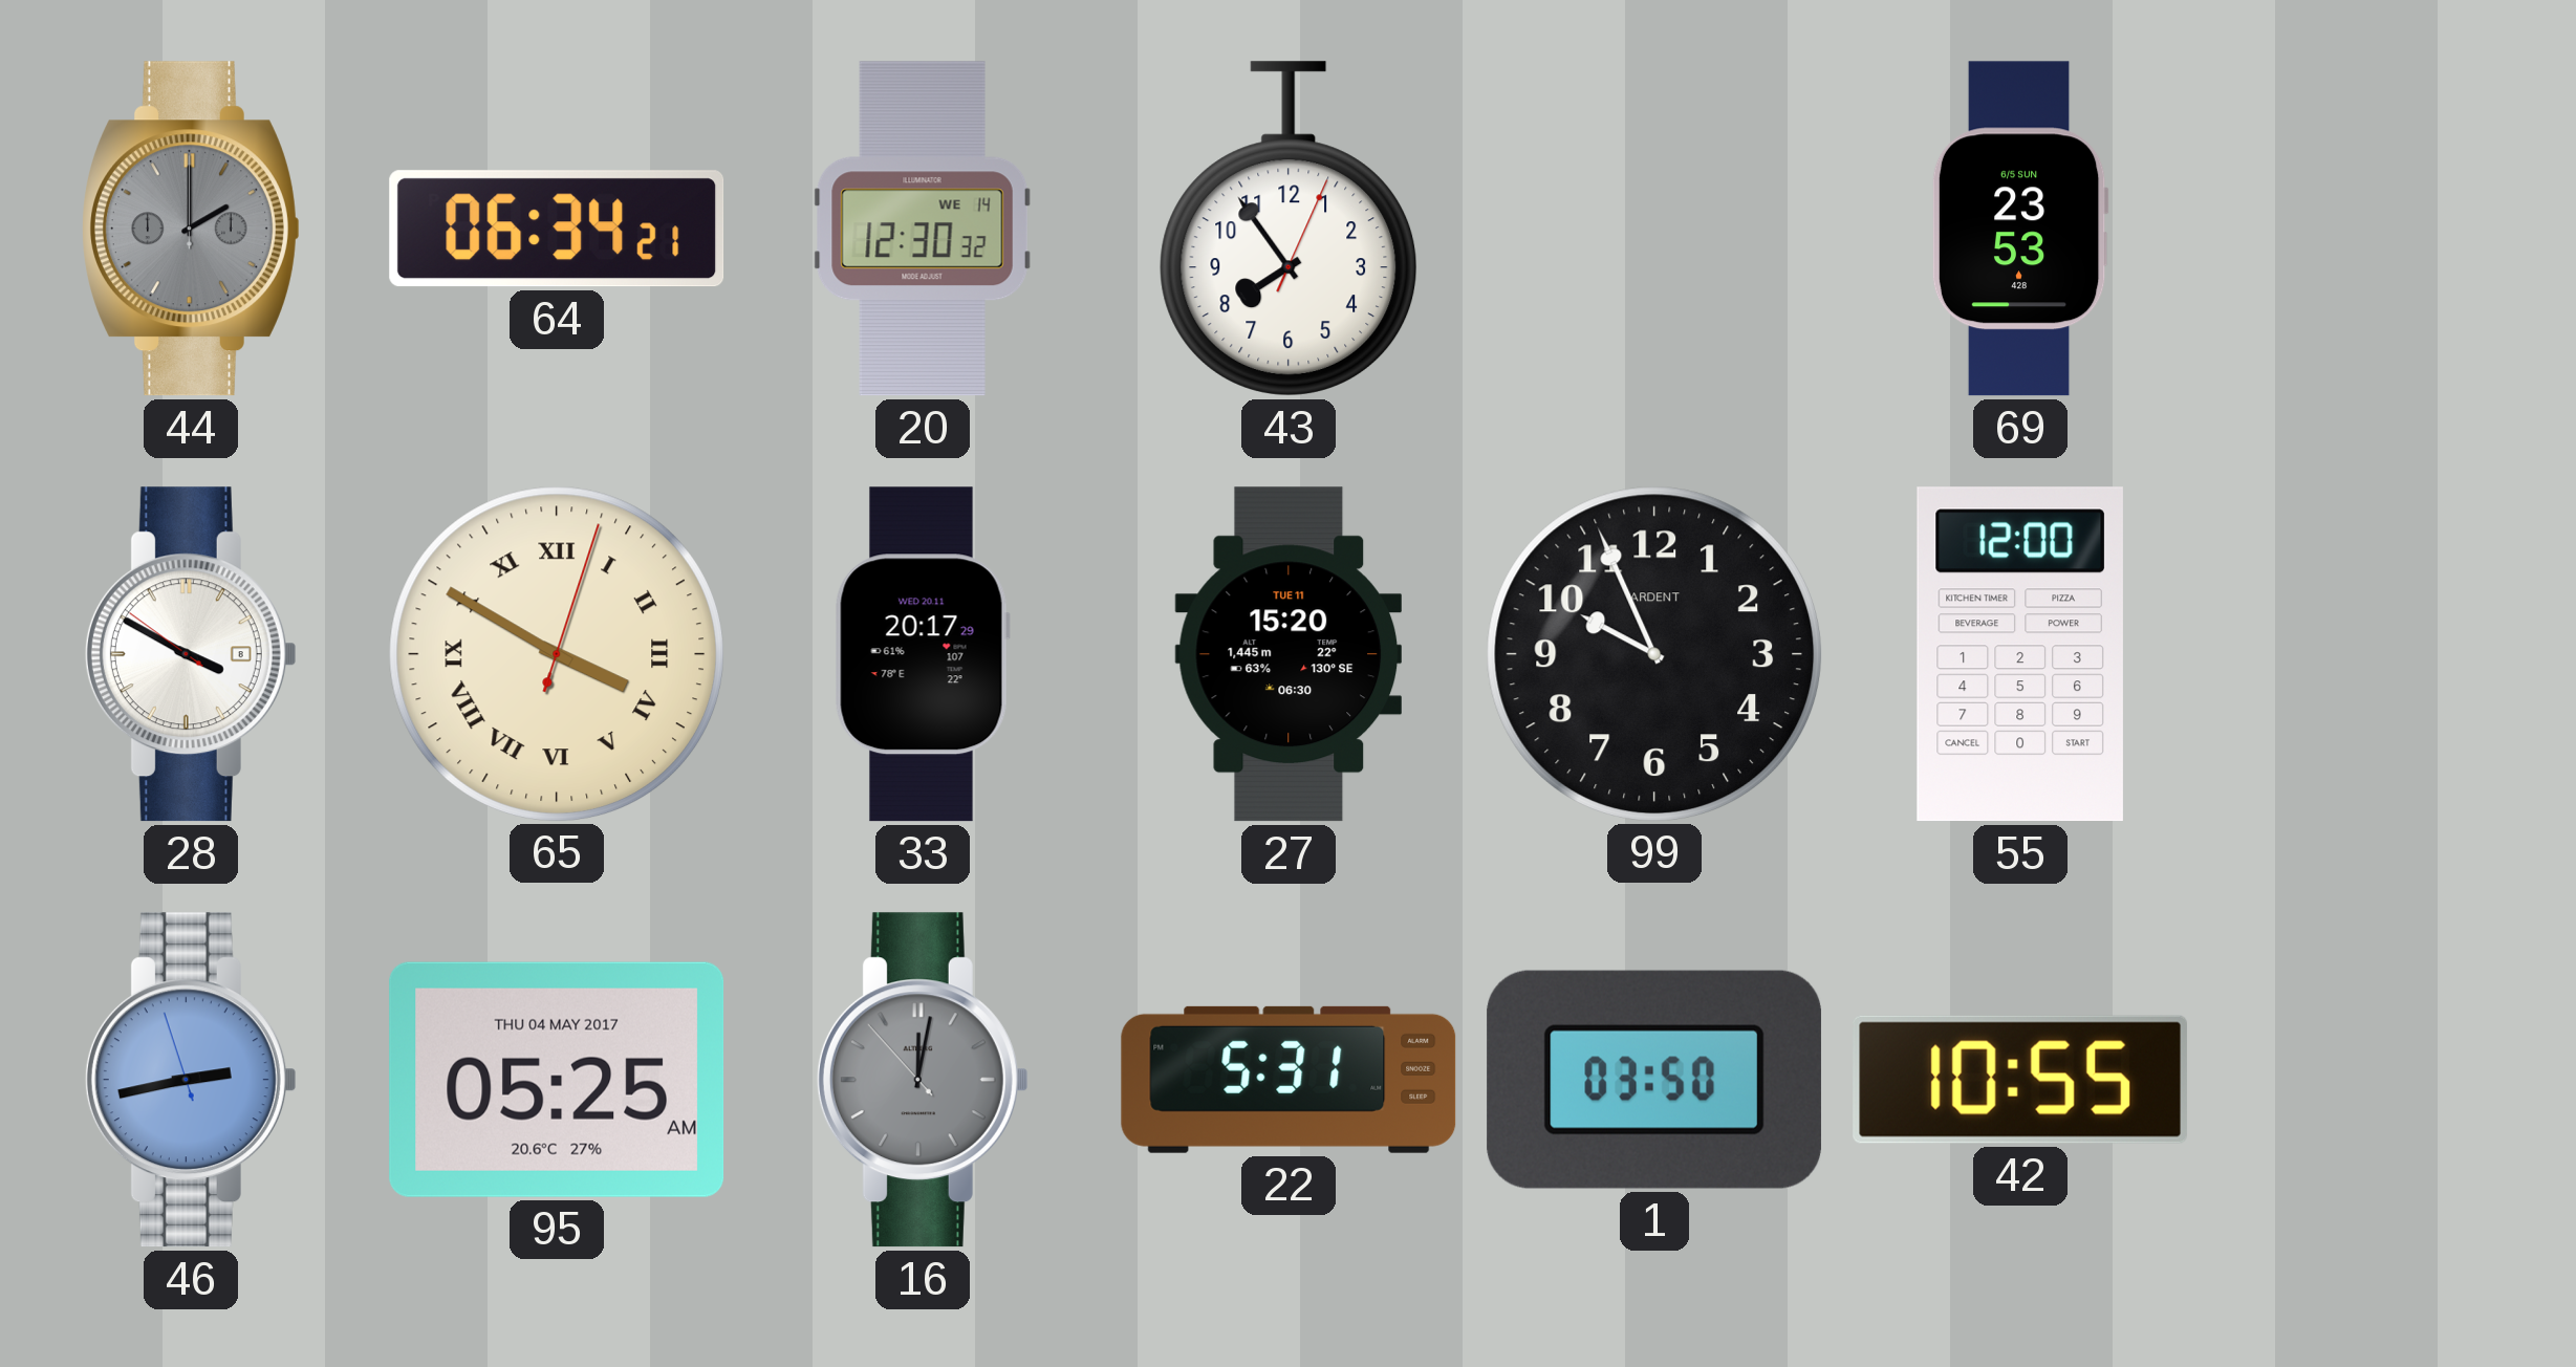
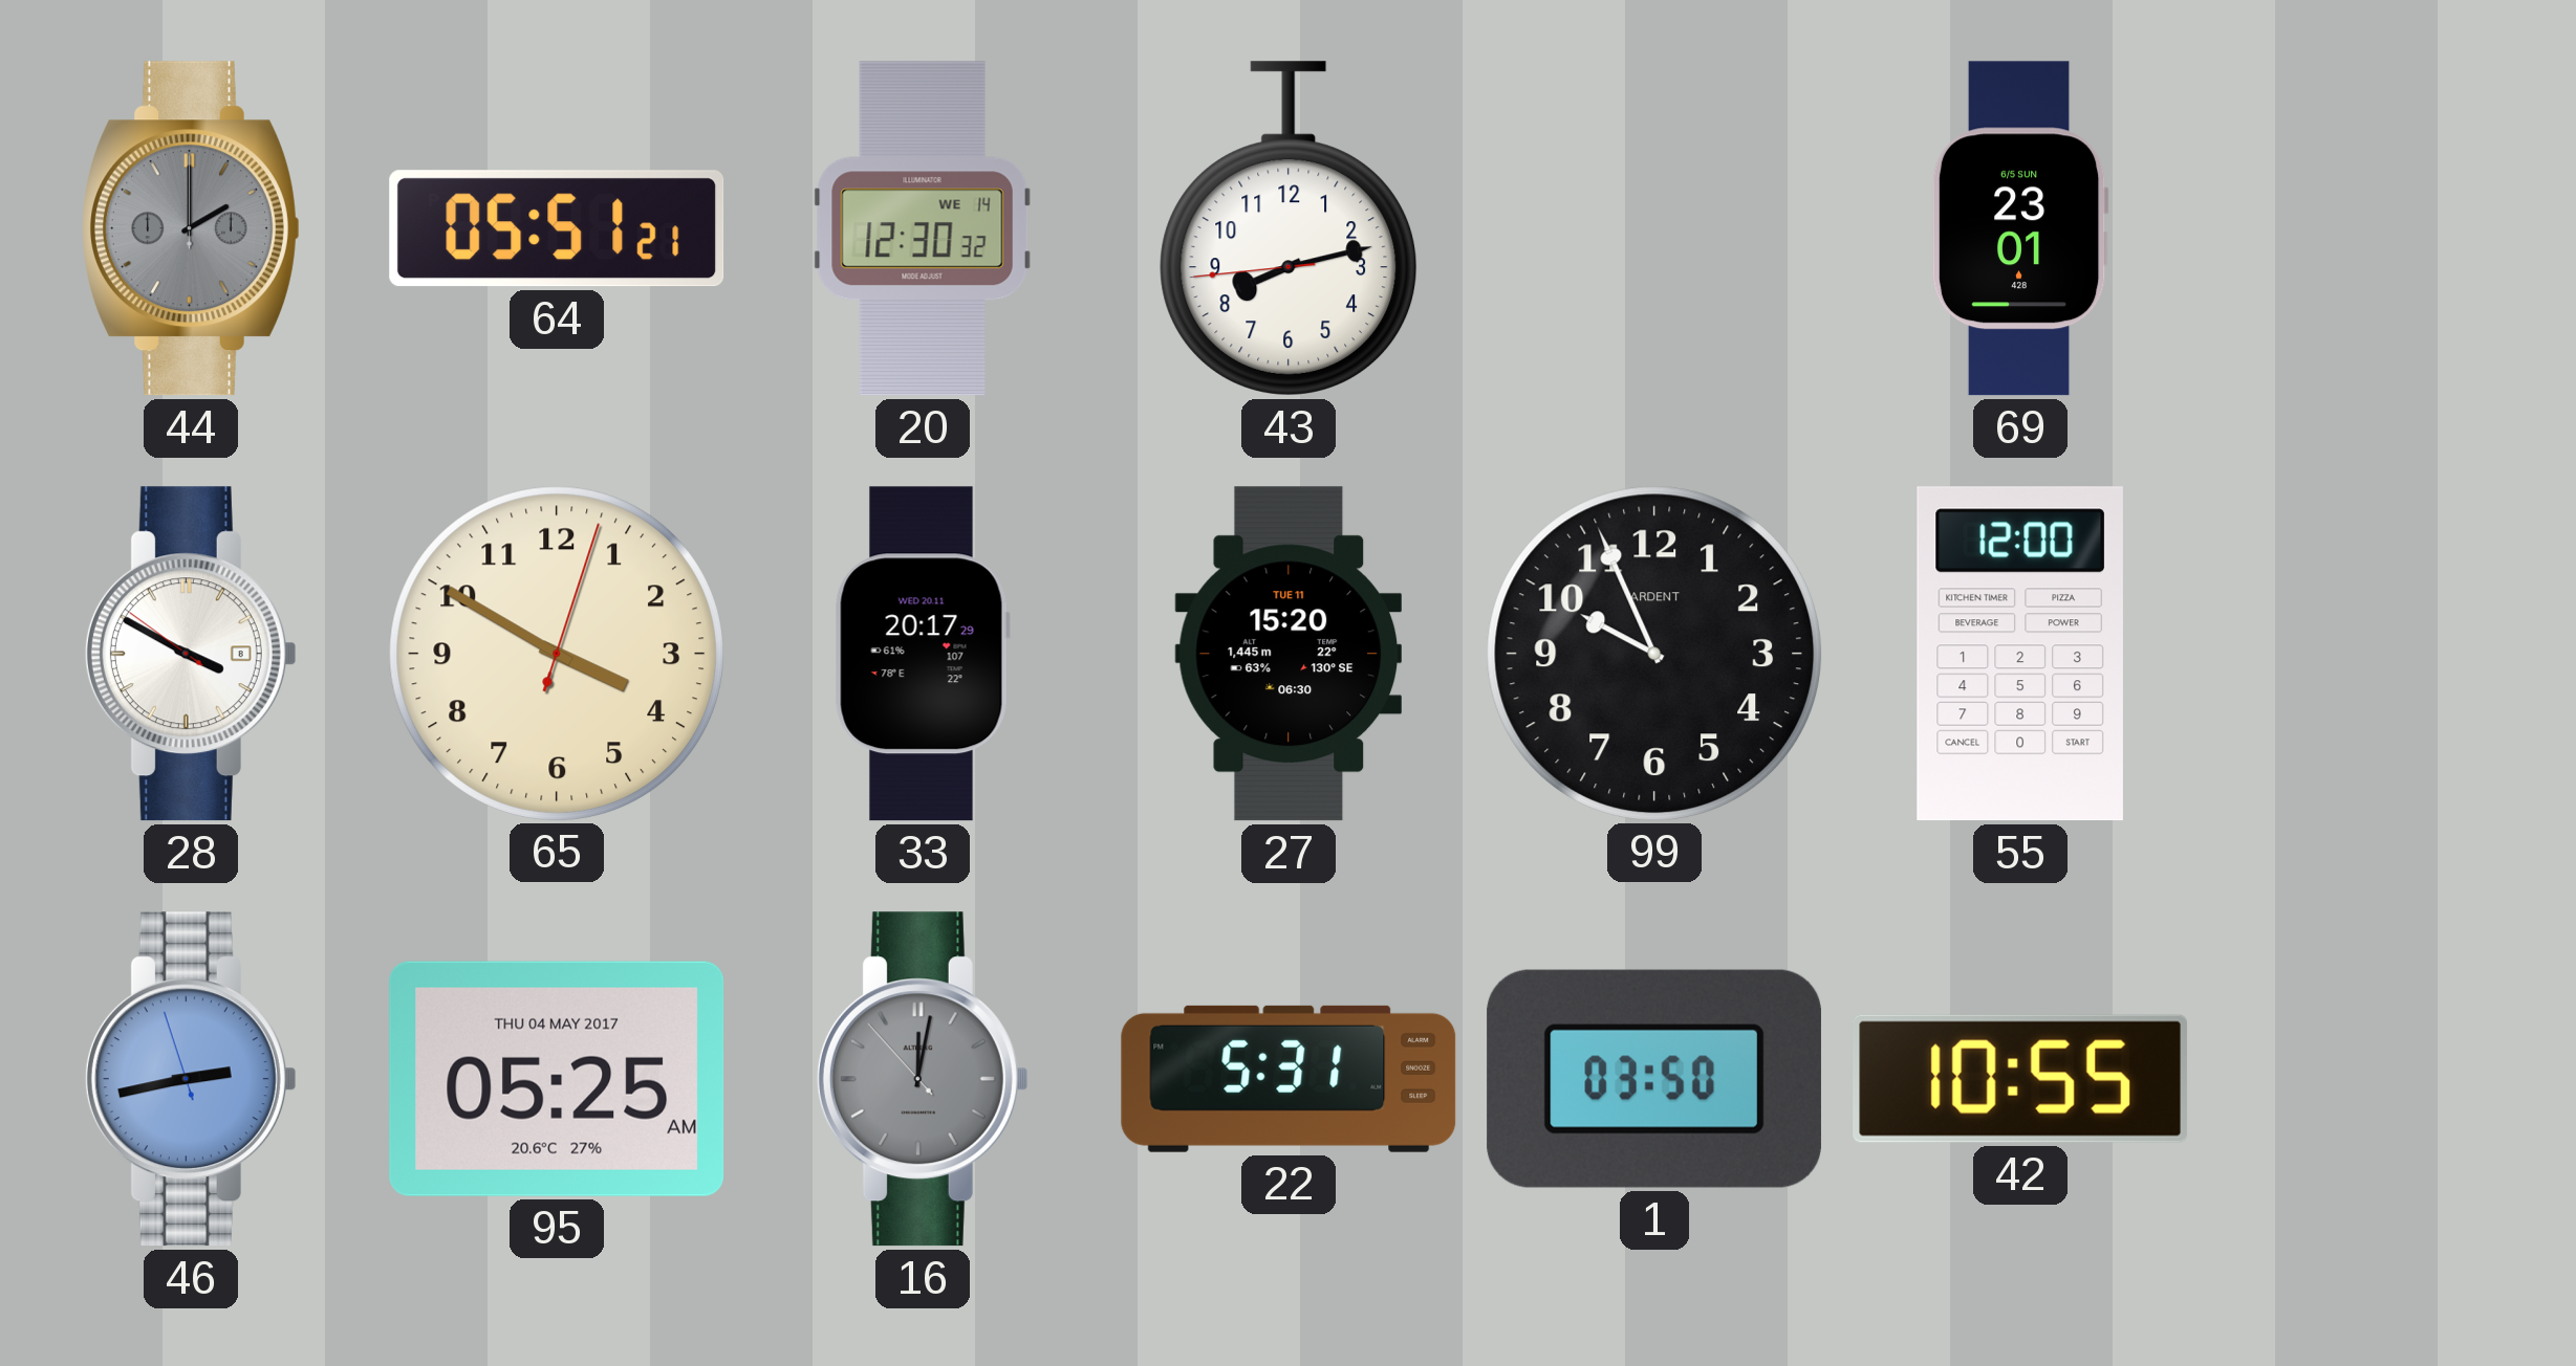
64: 06:34 -> 05:51 (557, 228)
43: 7:54 -> 8:12 (1289, 228)
69: 23:53 -> 23:01 (2020, 228)
65 numerals: Roman -> Arabic (556, 653)
